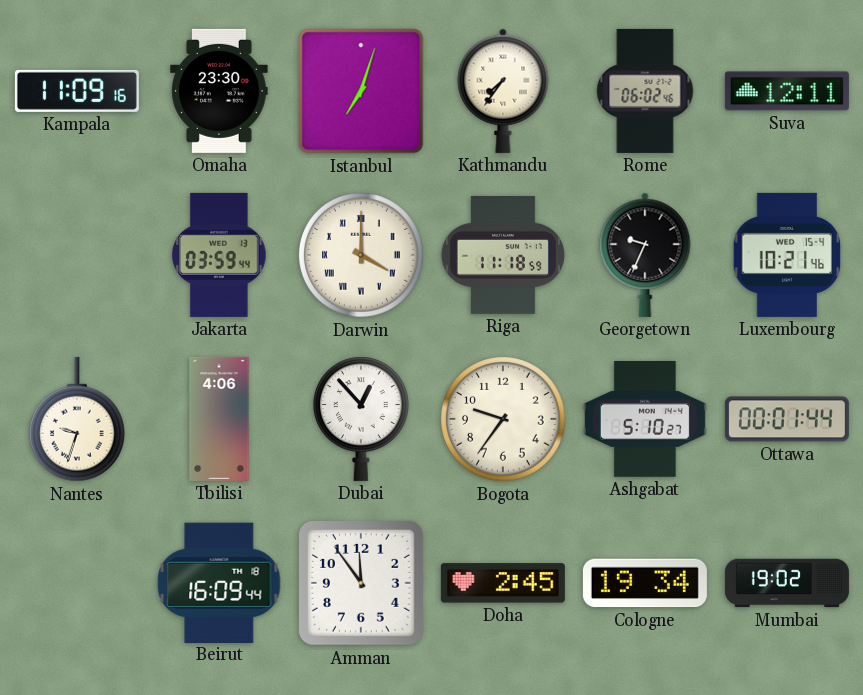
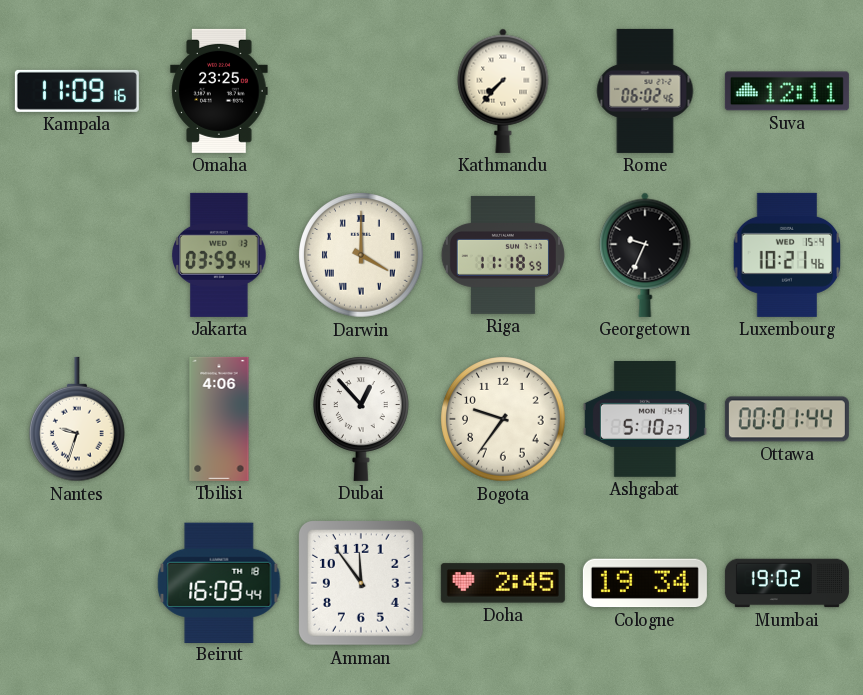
Omaha: 23:30 -> 23:25 (219, 91)
Istanbul: 7:03 -> none (361, 91)
Kathmandu: 7:36 -> 7:37 (503, 91)
